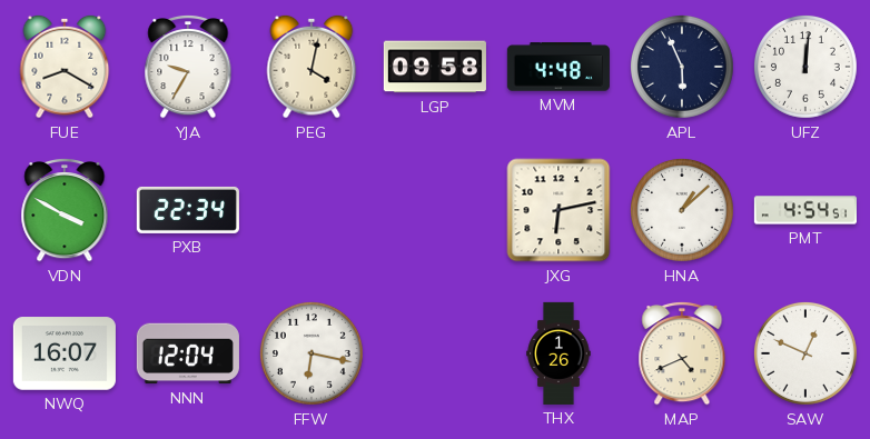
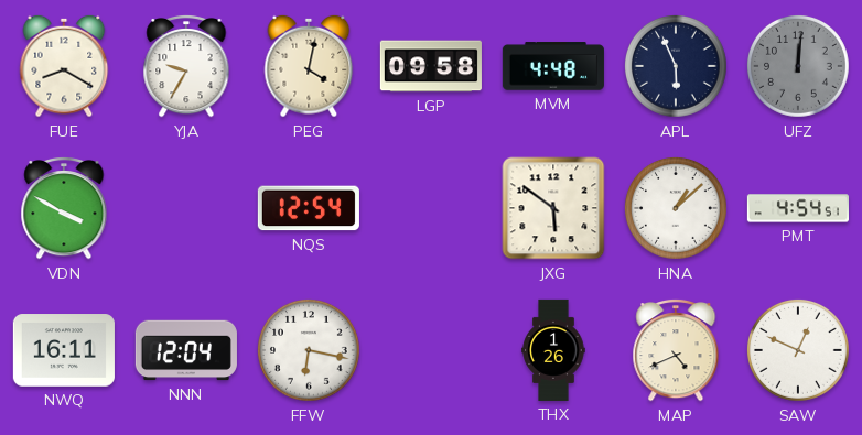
UFZ dial: white -> grey (799, 67)
PXB: 22:34 -> none (188, 210)
NQS: none -> 12:54 (309, 208)
JXG: 6:13 -> 5:51 (553, 208)
NWQ: 16:07 -> 16:11 (64, 350)
